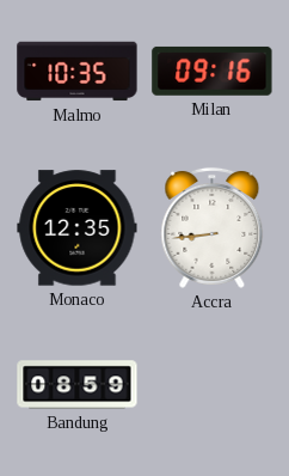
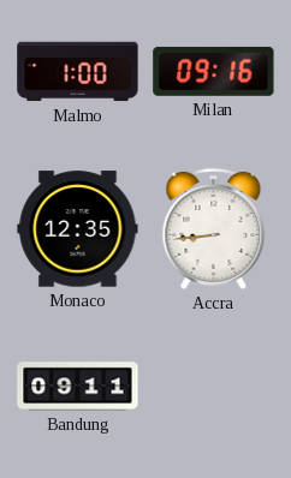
Malmo: 10:35 -> 1:00 (78, 72)
Bandung: 08:59 -> 09:11 (78, 387)
